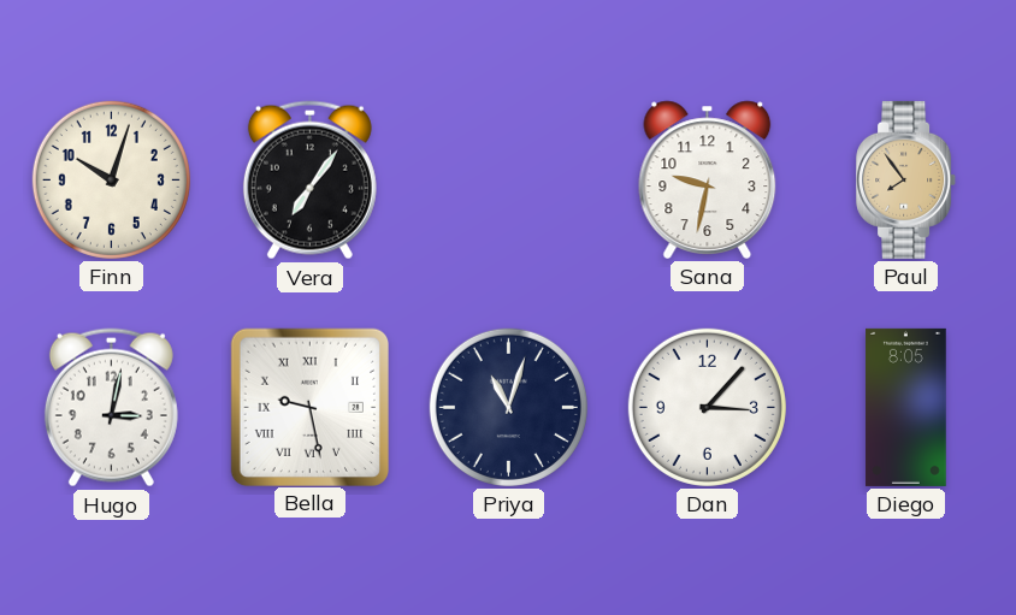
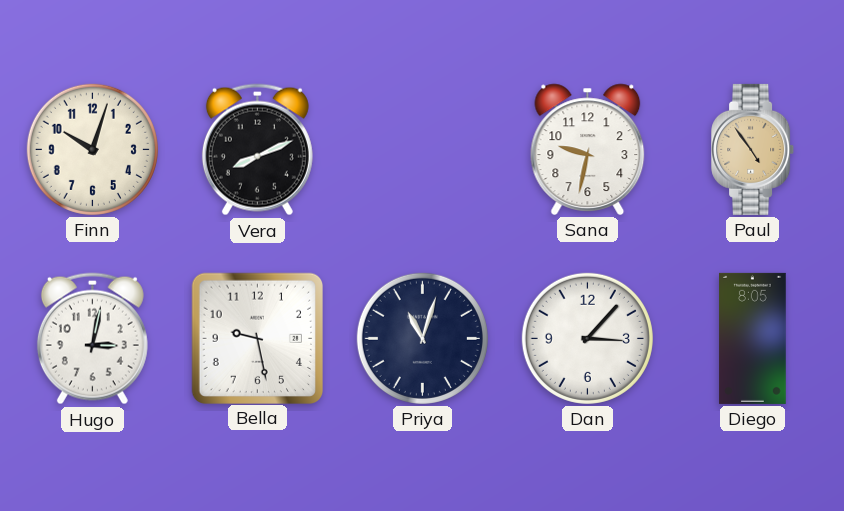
Vera: 7:06 -> 8:11 (257, 150)
Paul: 7:54 -> 4:54 (753, 149)
Bella numerals: Roman -> Arabic (257, 338)
